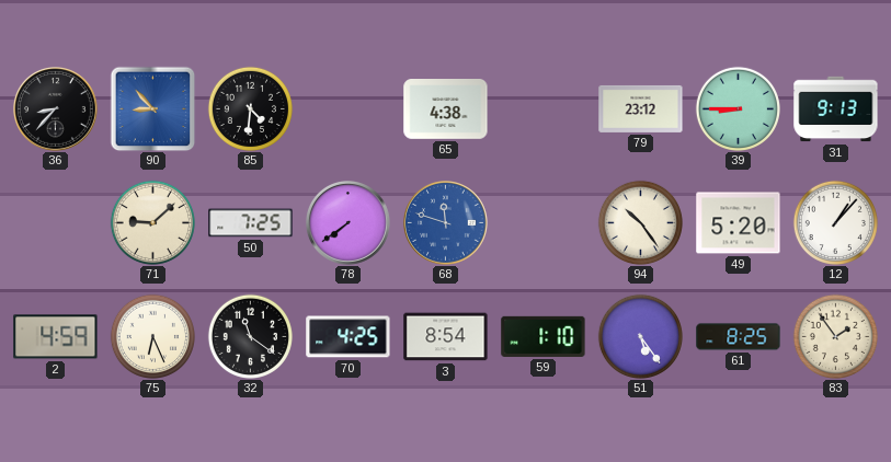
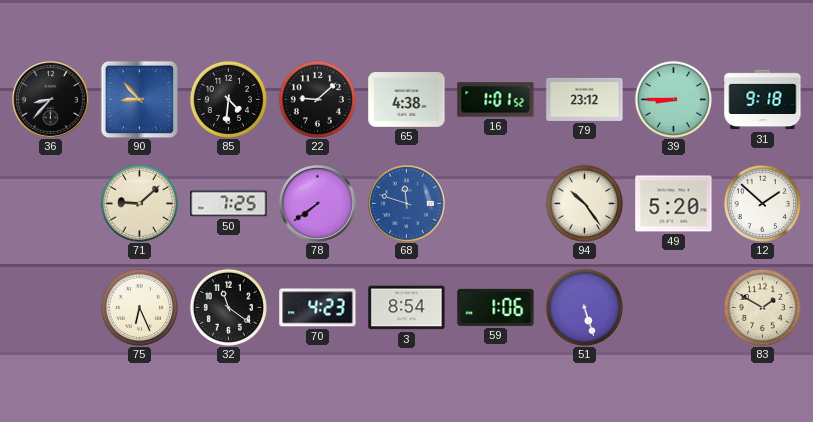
22: none -> 9:08 (317, 99)
16: none -> 1:01 (496, 100)
31: 9:13 -> 9:18 (763, 100)
12: 1:07 -> 1:52 (762, 203)
2: 4:59 -> none (56, 337)
70: 4:25 -> 4:23 (318, 308)
59: 1:10 -> 1:06 (496, 307)
51: 5:24 -> 5:27 (584, 307)
61: 8:25 -> none (739, 337)
83: 1:54 -> 1:50 (762, 307)
